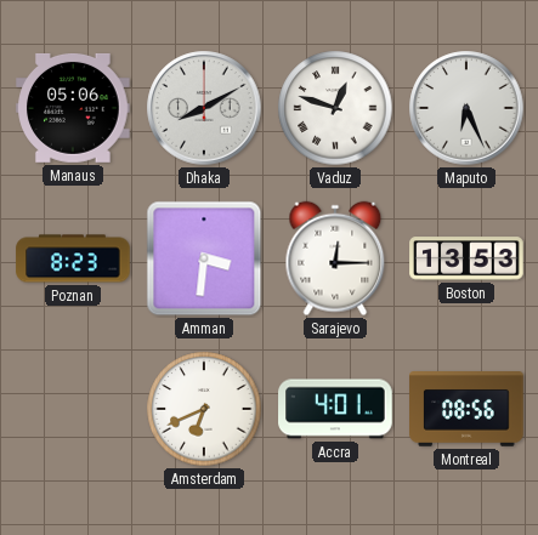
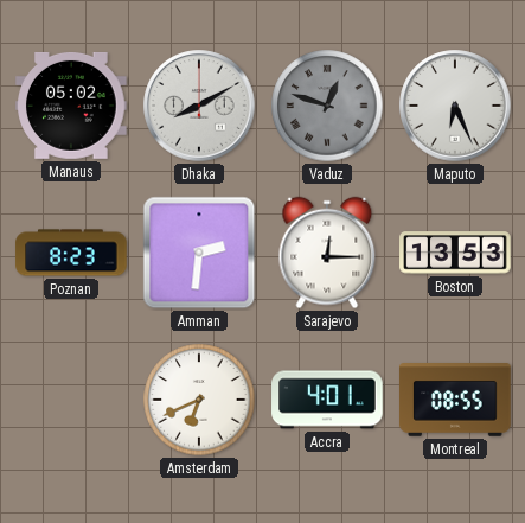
Manaus: 05:06 -> 05:02 (71, 106)
Vaduz dial: white -> grey (327, 106)
Amman: 3:31 -> 2:31 (199, 253)
Montreal: 08:56 -> 08:55 (455, 400)
